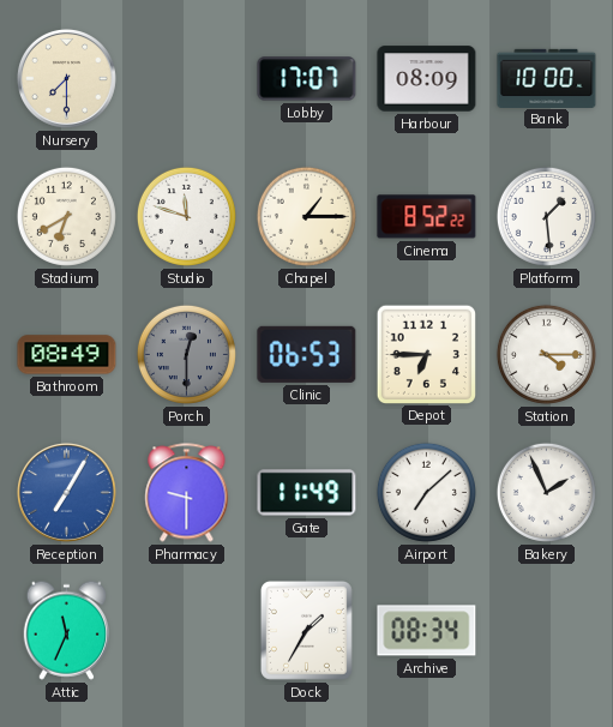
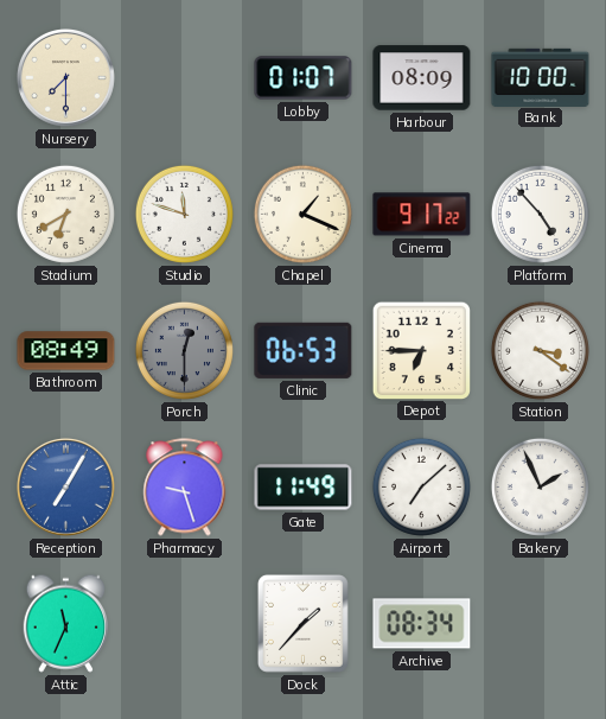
Lobby: 17:07 -> 01:07 (304, 78)
Chapel: 1:15 -> 1:19 (302, 214)
Cinema: 8:52 -> 9:17 (422, 215)
Platform: 1:29 -> 4:53 (540, 214)
Station: 4:15 -> 3:21 (540, 350)
Pharmacy: 9:30 -> 9:27 (185, 488)
Dock: 1:35 -> 1:37 (302, 623)
